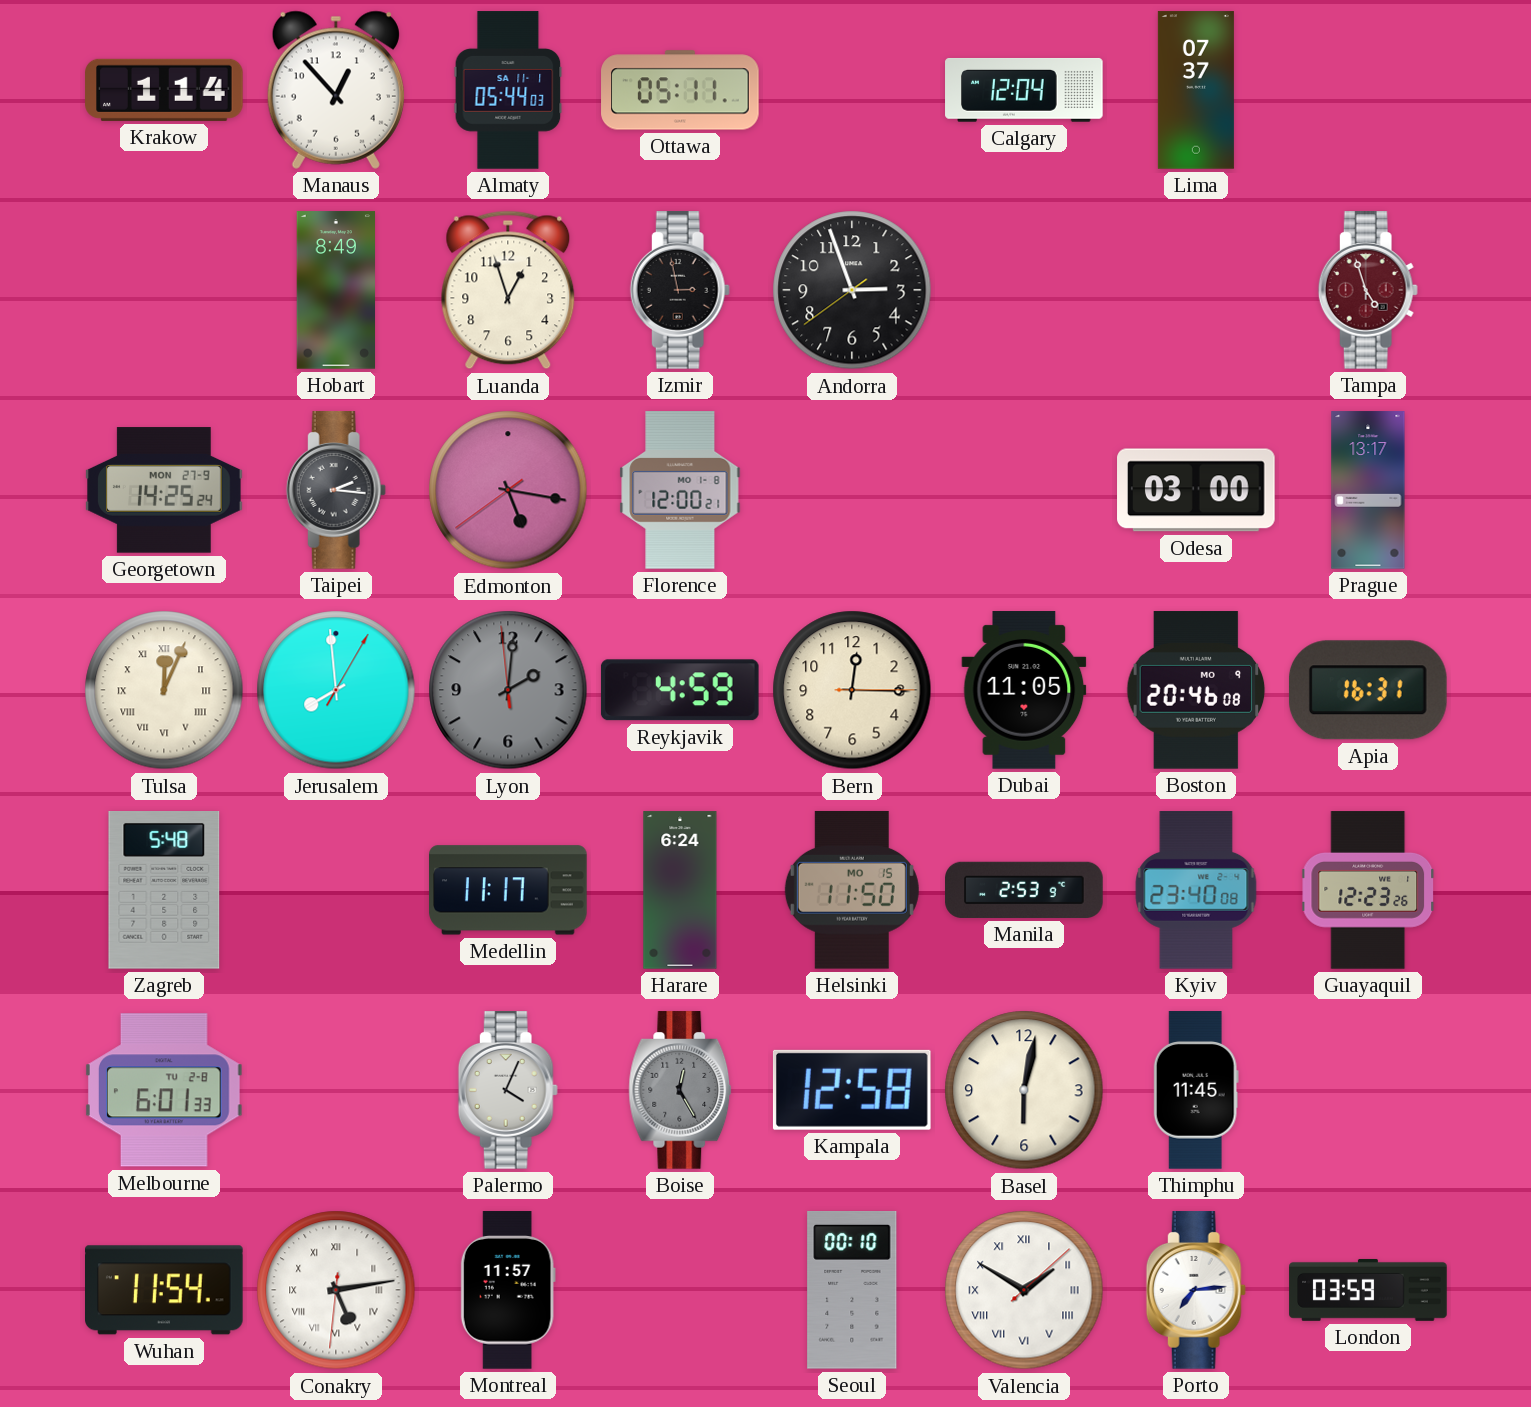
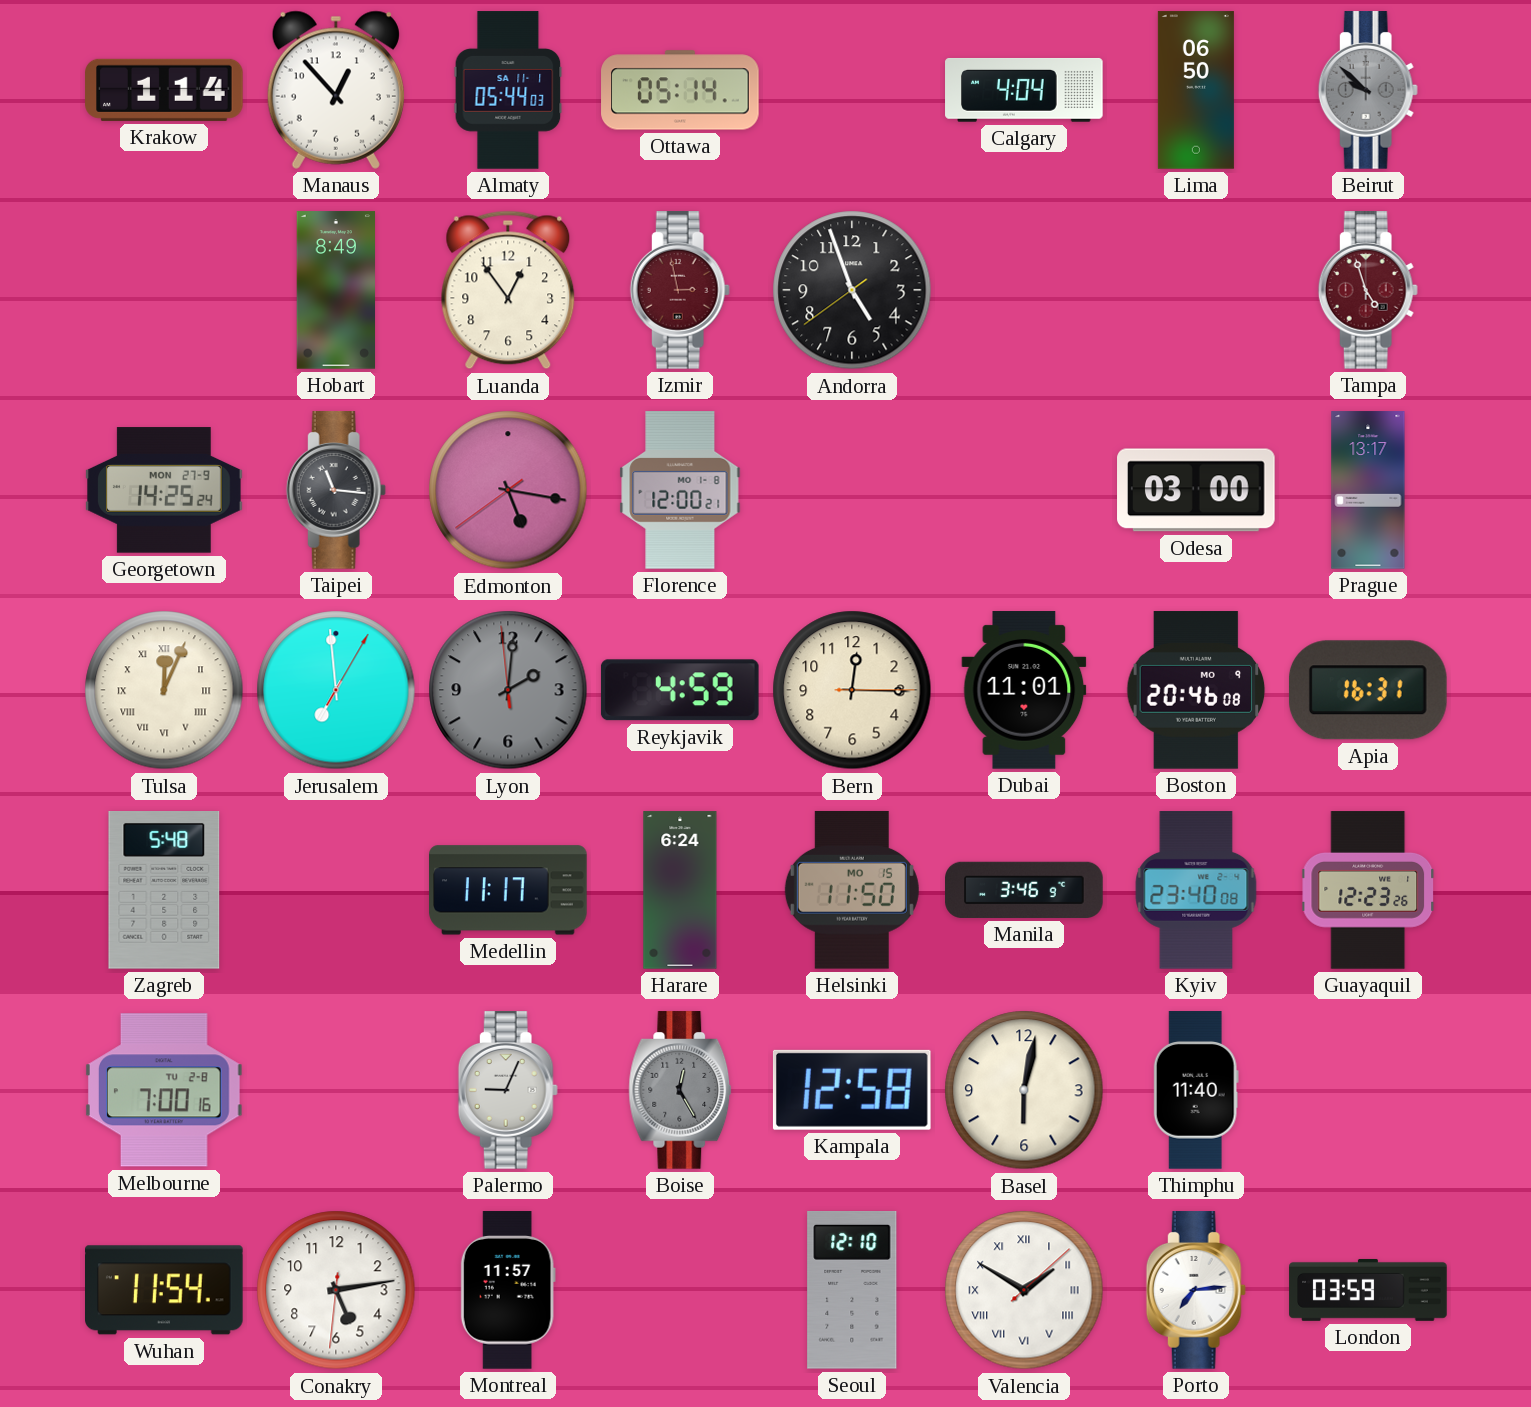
Ottawa: 05:11 -> 05:14 (680, 90)
Calgary: 12:04 -> 4:04 (1024, 90)
Lima: 07:37 -> 06:50 (1196, 90)
Beirut: none -> 9:52 (1368, 90)
Luanda: 12:57 -> 12:54 (508, 290)
Izmir dial: black -> burgundy (680, 290)
Andorra: 2:56 -> 4:56 (852, 290)
Taipei: 2:16 -> 11:16 (336, 490)
Jerusalem: 7:59 -> 6:59 (336, 690)
Dubai: 11:05 -> 11:01 (1024, 690)
Manila: 2:53 -> 3:46 (1024, 890)
Melbourne: 6:01 -> 7:00 (164, 1090)
Palermo: 4:04 -> 9:04 (508, 1090)
Thimphu: 11:45 -> 11:40 (1196, 1090)
Conakry numerals: Roman -> Arabic (336, 1290)
Seoul: 00:10 -> 12:10 (852, 1290)
